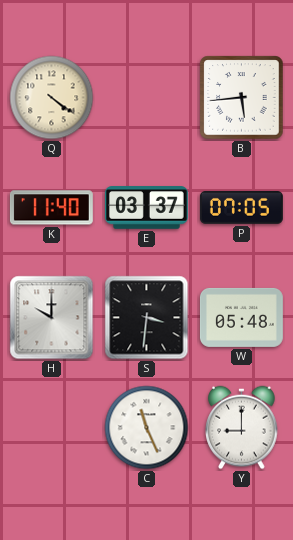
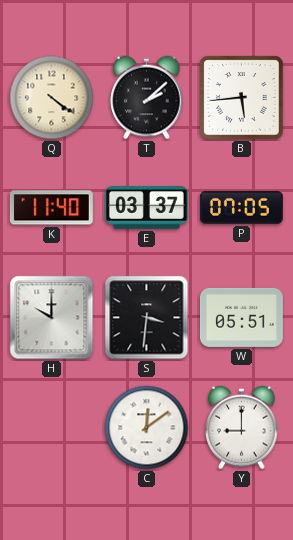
T: none -> 2:08 (147, 98)
W: 05:48 -> 05:51 (241, 317)
C: 11:26 -> 12:09 (147, 428)
